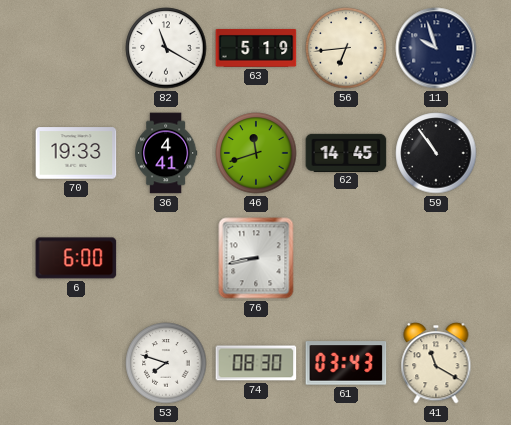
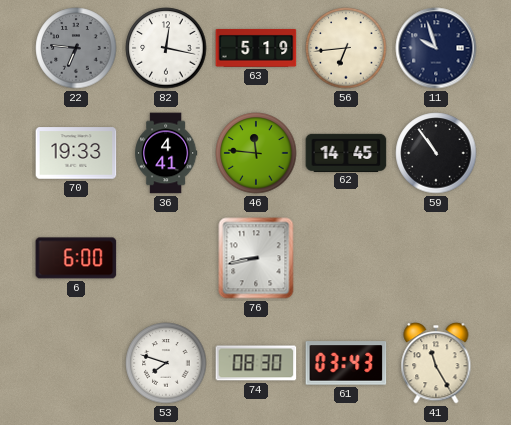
22: none -> 6:46 (76, 48)
82: 11:20 -> 12:17 (166, 48)
46: 11:42 -> 11:46 (256, 153)
41: 11:20 -> 11:25 (436, 363)
